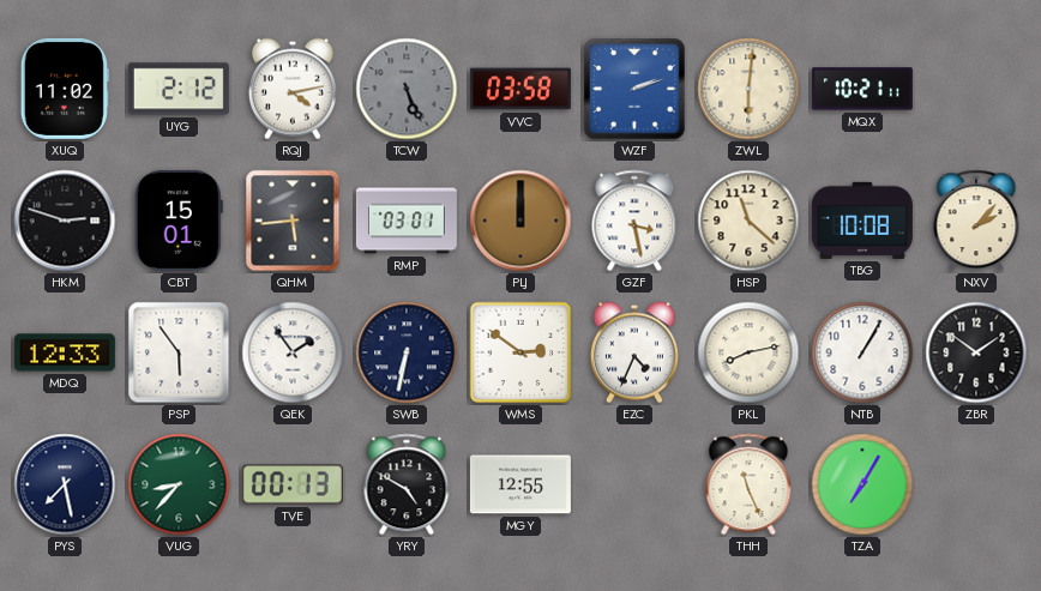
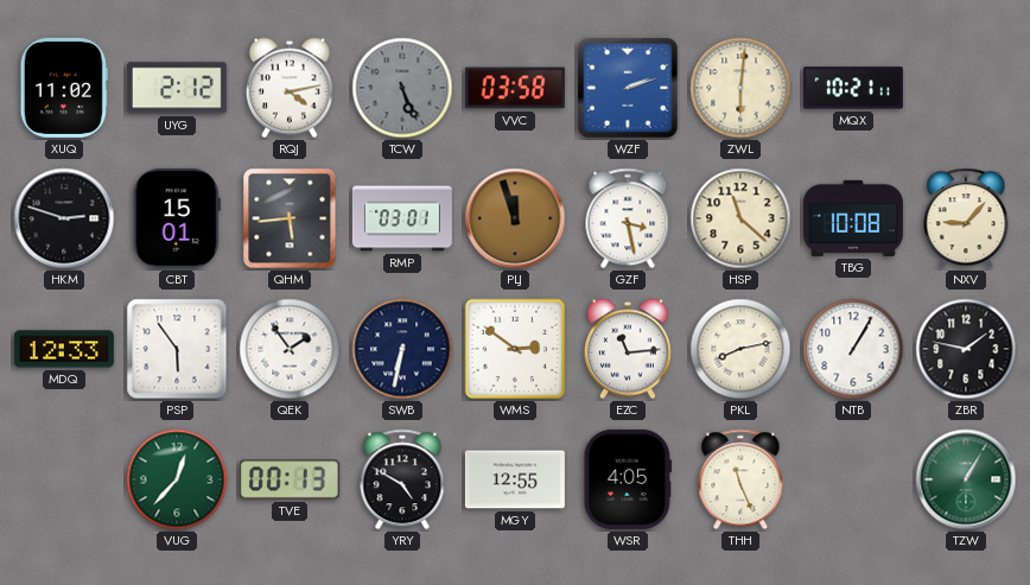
PLJ: 12:00 -> 11:57 (515, 218)
NXV: 2:07 -> 9:07 (966, 218)
EZC: 4:34 -> 11:14 (628, 349)
ZBR: 1:51 -> 1:47 (966, 349)
PYS: 7:28 -> none (65, 484)
VUG: 8:37 -> 12:37 (177, 479)
WSR: none -> 4:05 (628, 479)
TZA: 7:05 -> none (862, 484)
TZW: none -> 1:05 (966, 479)
